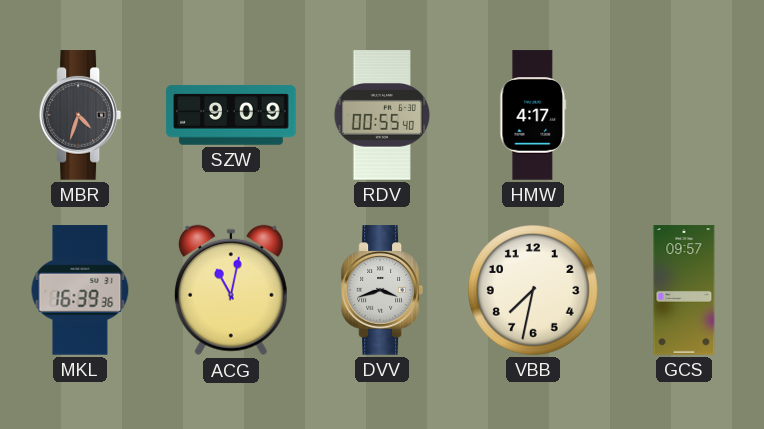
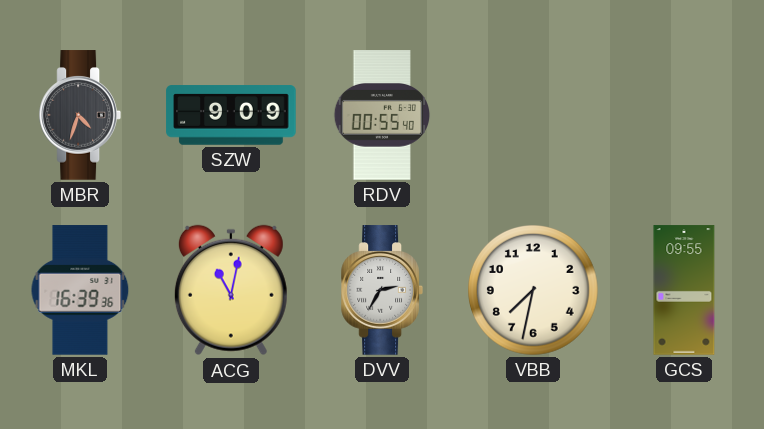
HMW: 4:17 -> none (533, 115)
DVV: 3:42 -> 2:35 (381, 290)
GCS: 09:57 -> 09:55 (684, 290)
